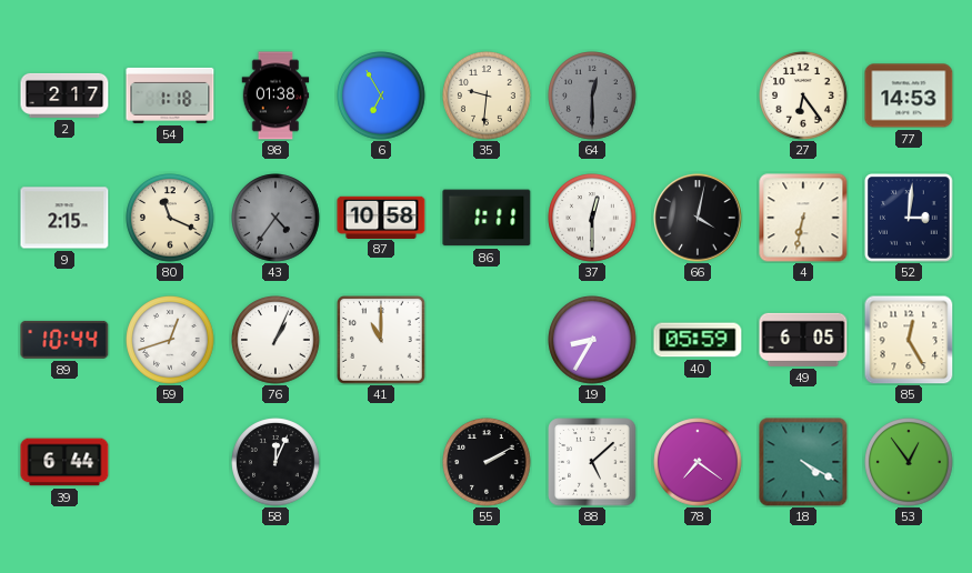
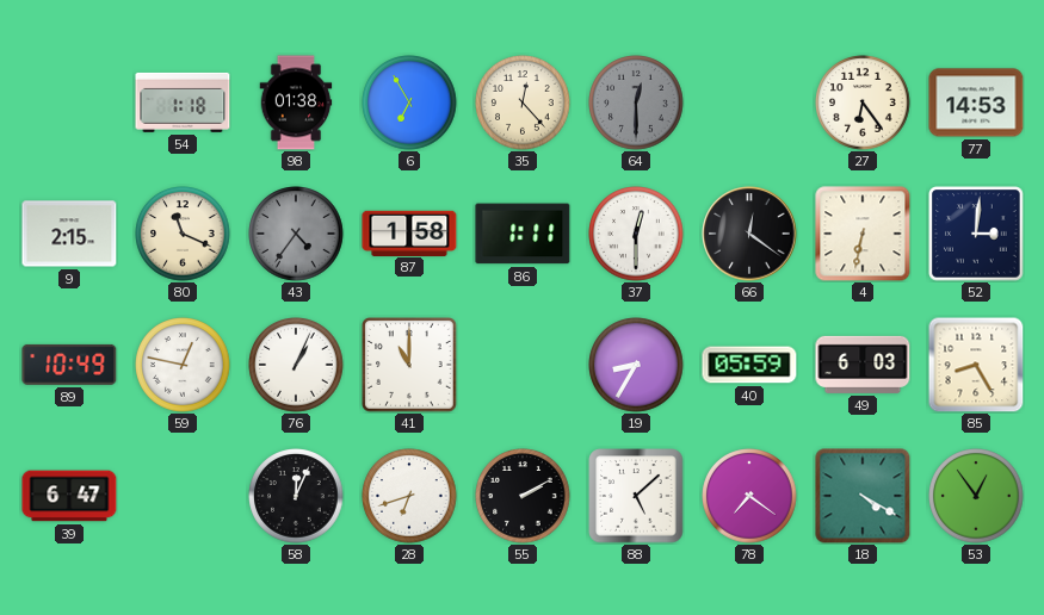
2: 2:17 -> none (64, 95)
35: 9:31 -> 12:23 (523, 102)
87: 10:58 -> 1:58 (409, 232)
66: 4:02 -> 12:21 (749, 234)
89: 10:44 -> 10:49 (69, 365)
59: 12:42 -> 12:47 (183, 365)
49: 6:05 -> 6:03 (863, 365)
85: 12:25 -> 8:25 (976, 365)
39: 6:44 -> 6:47 (69, 496)
28: none -> 6:42 (409, 496)
